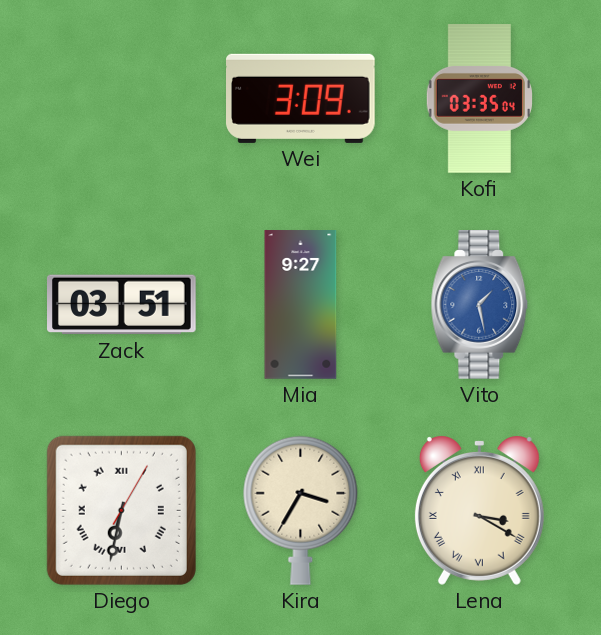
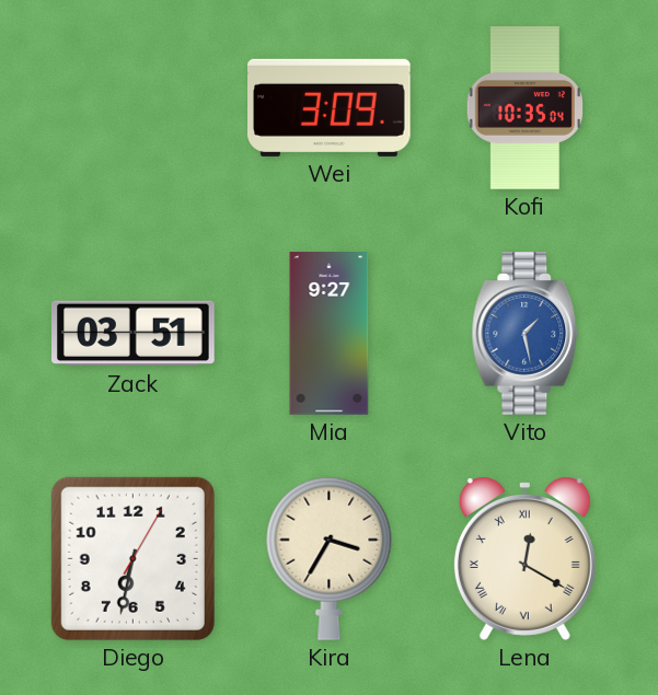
Kofi: 03:35 -> 10:35 (524, 108)
Diego numerals: Roman -> Arabic (132, 558)
Lena: 3:20 -> 12:20 (524, 558)
